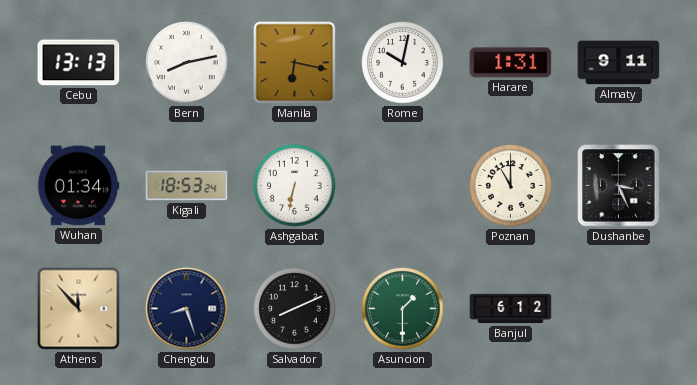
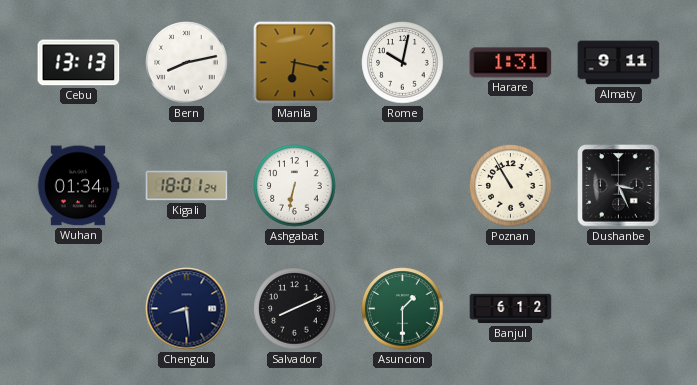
Kigali: 18:53 -> 18:01 (187, 186)
Poznan: 11:00 -> 10:55 (511, 186)
Athens: 11:53 -> none (79, 309)
Chengdu: 8:27 -> 8:29 (187, 309)
